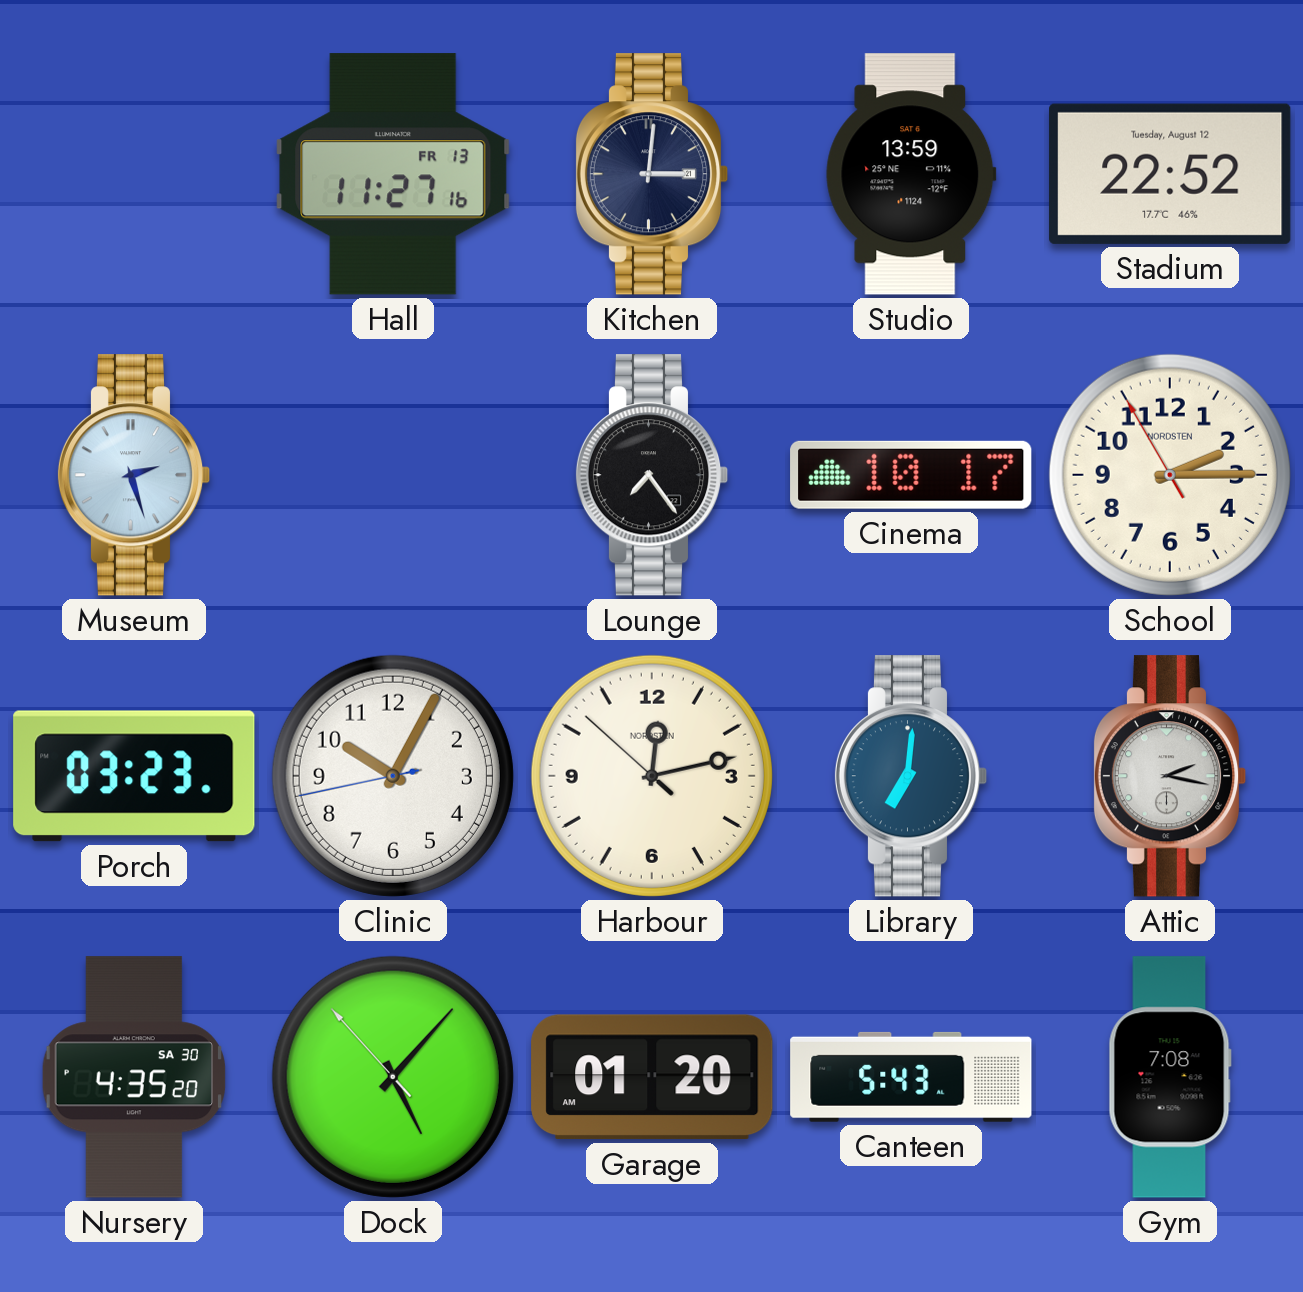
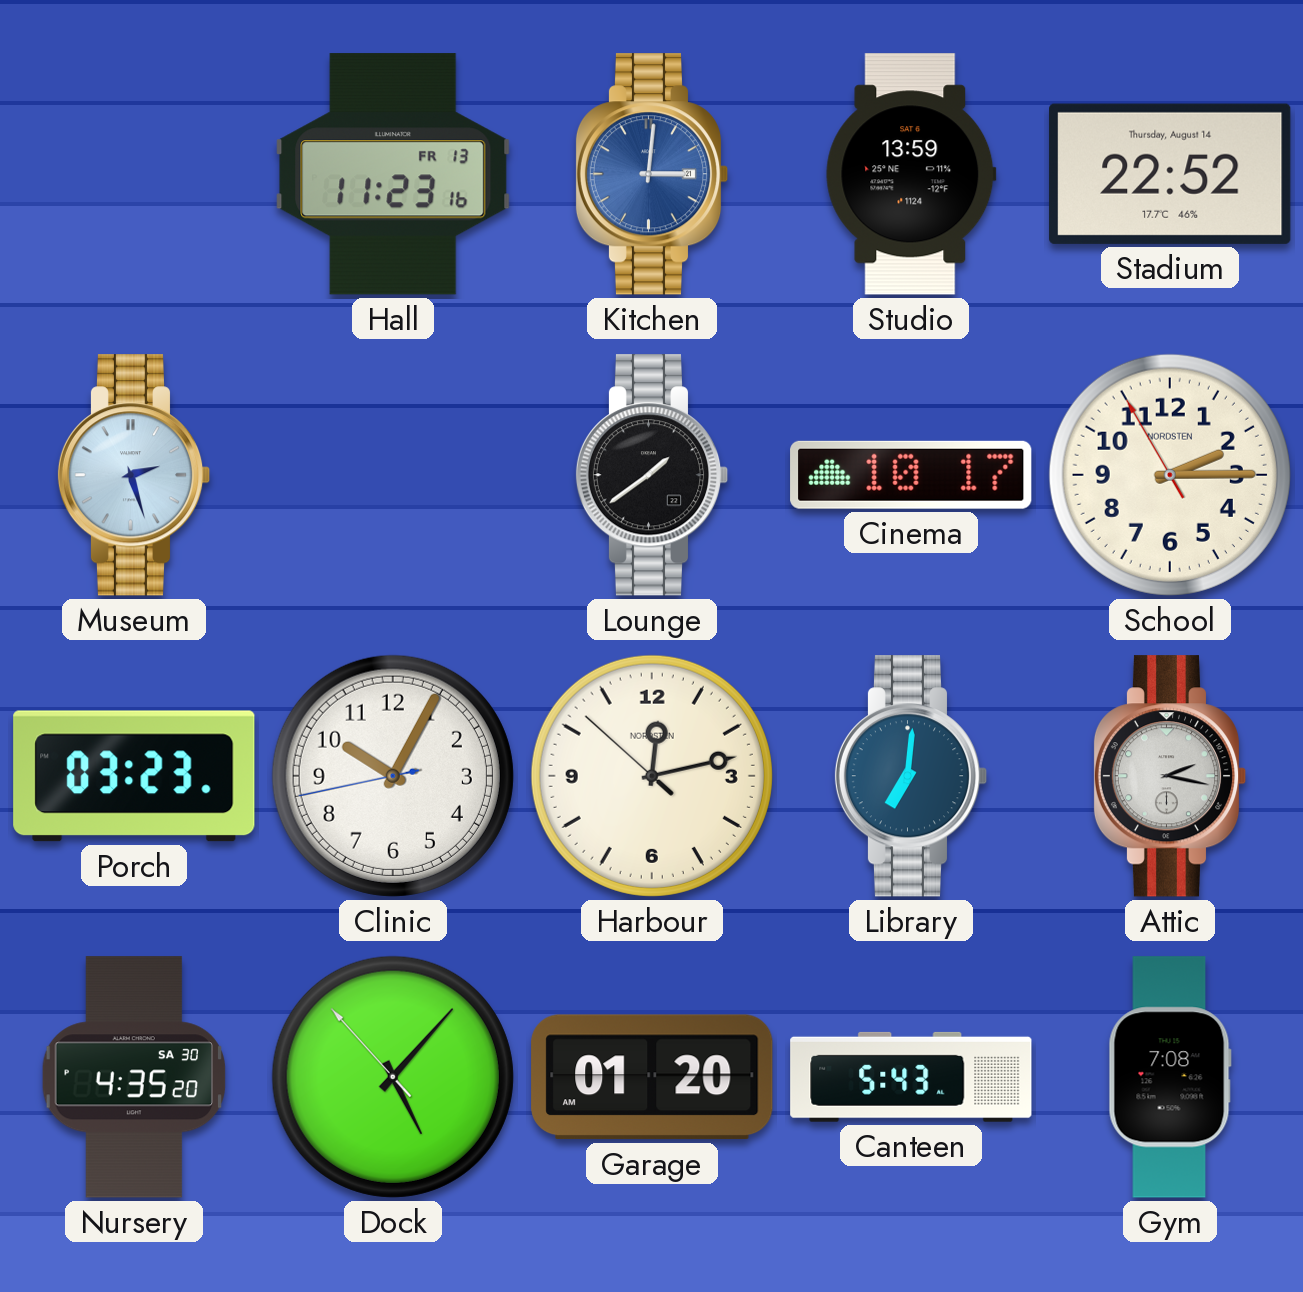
Hall: 11:27 -> 11:23 (393, 174)
Kitchen dial: navy -> blue (652, 174)
Stadium date: Tuesday, August 12 -> Thursday, August 14 (1170, 174)
Lounge: 7:24 -> 1:39 (652, 475)
